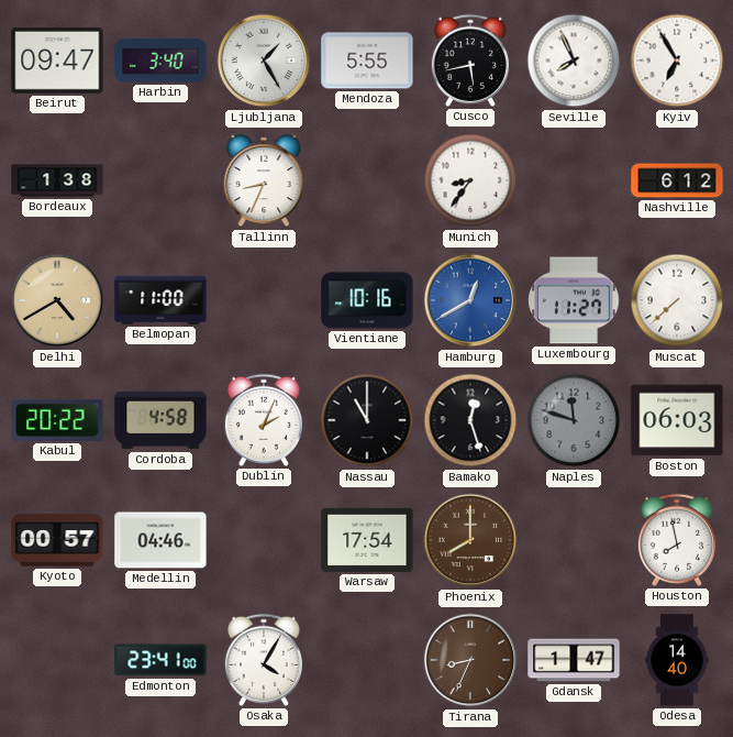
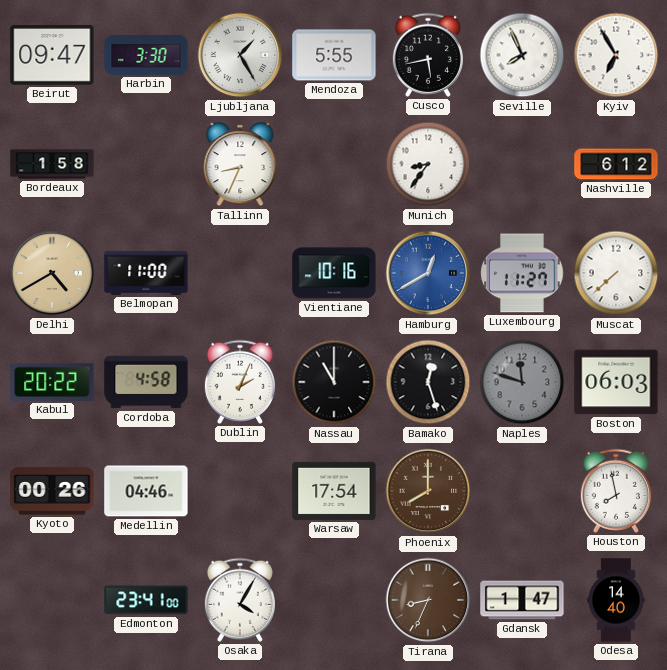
Harbin: 3:40 -> 3:30 (146, 56)
Bordeaux: 1:38 -> 1:58 (52, 164)
Kyoto: 00:57 -> 00:26 (52, 491)
